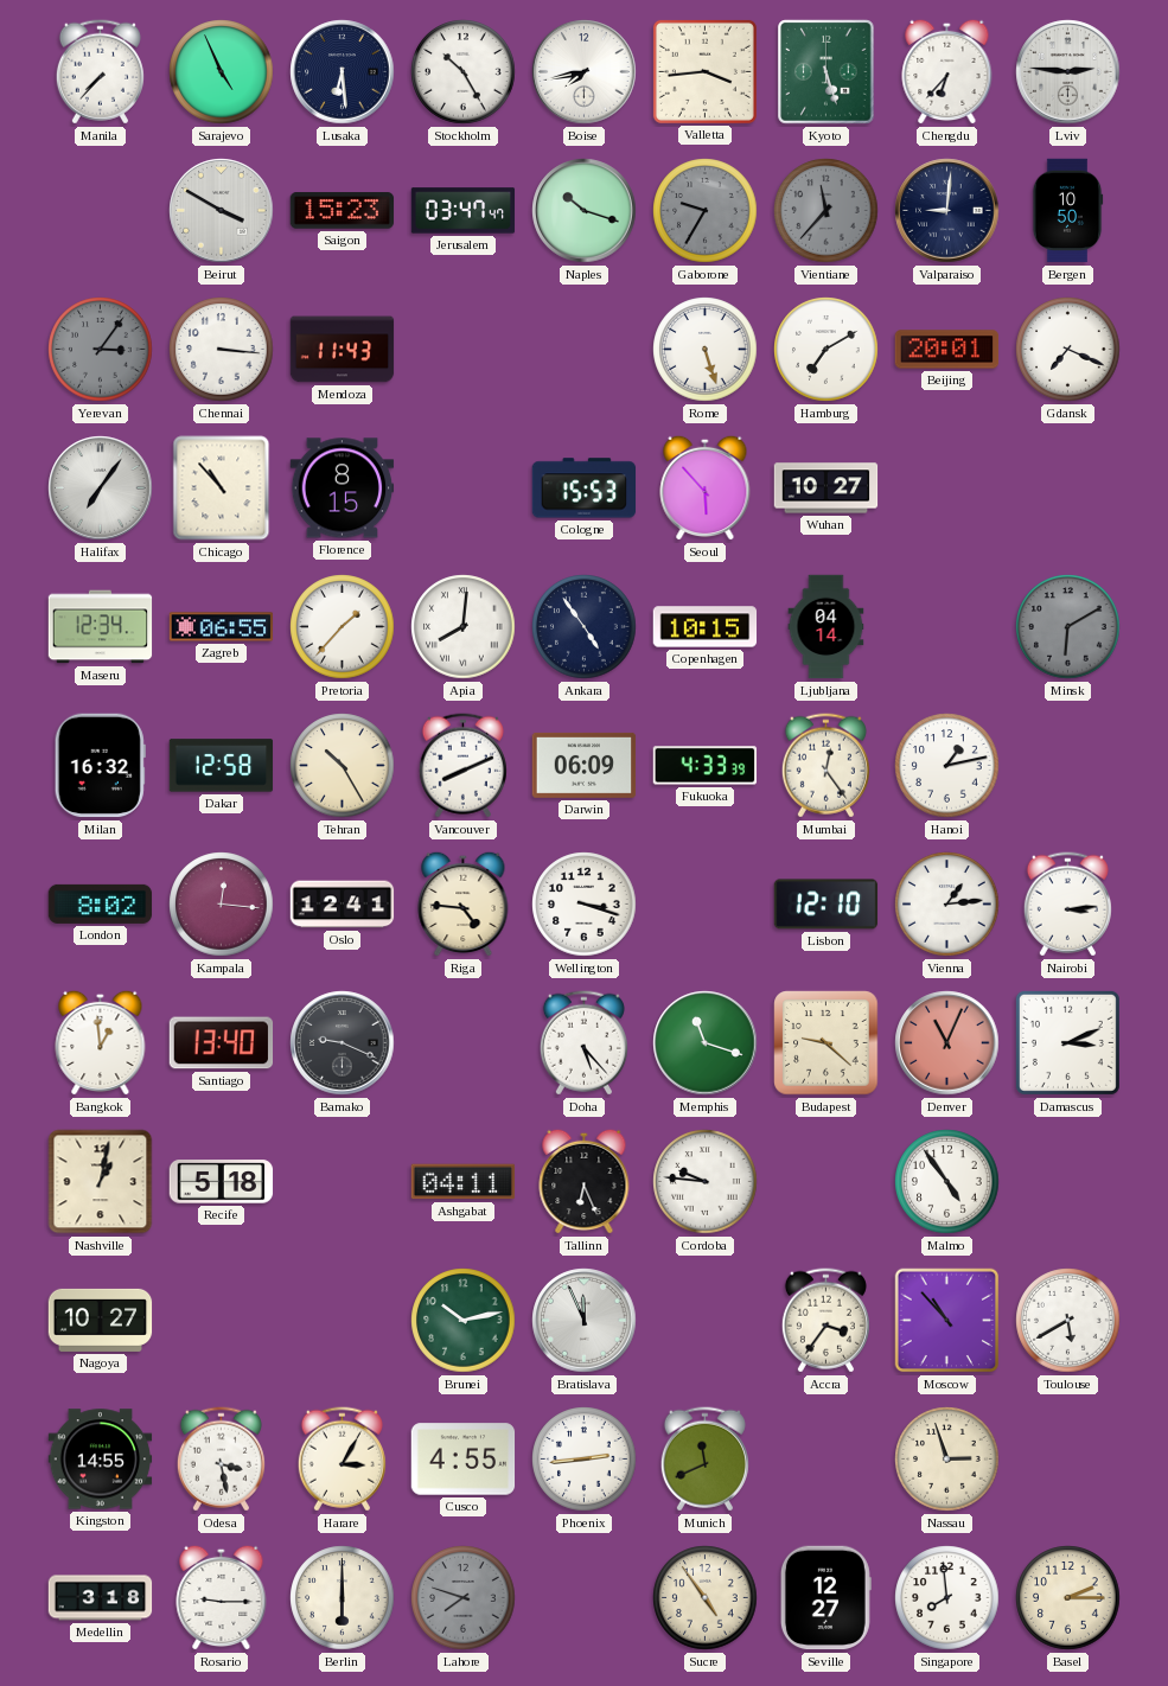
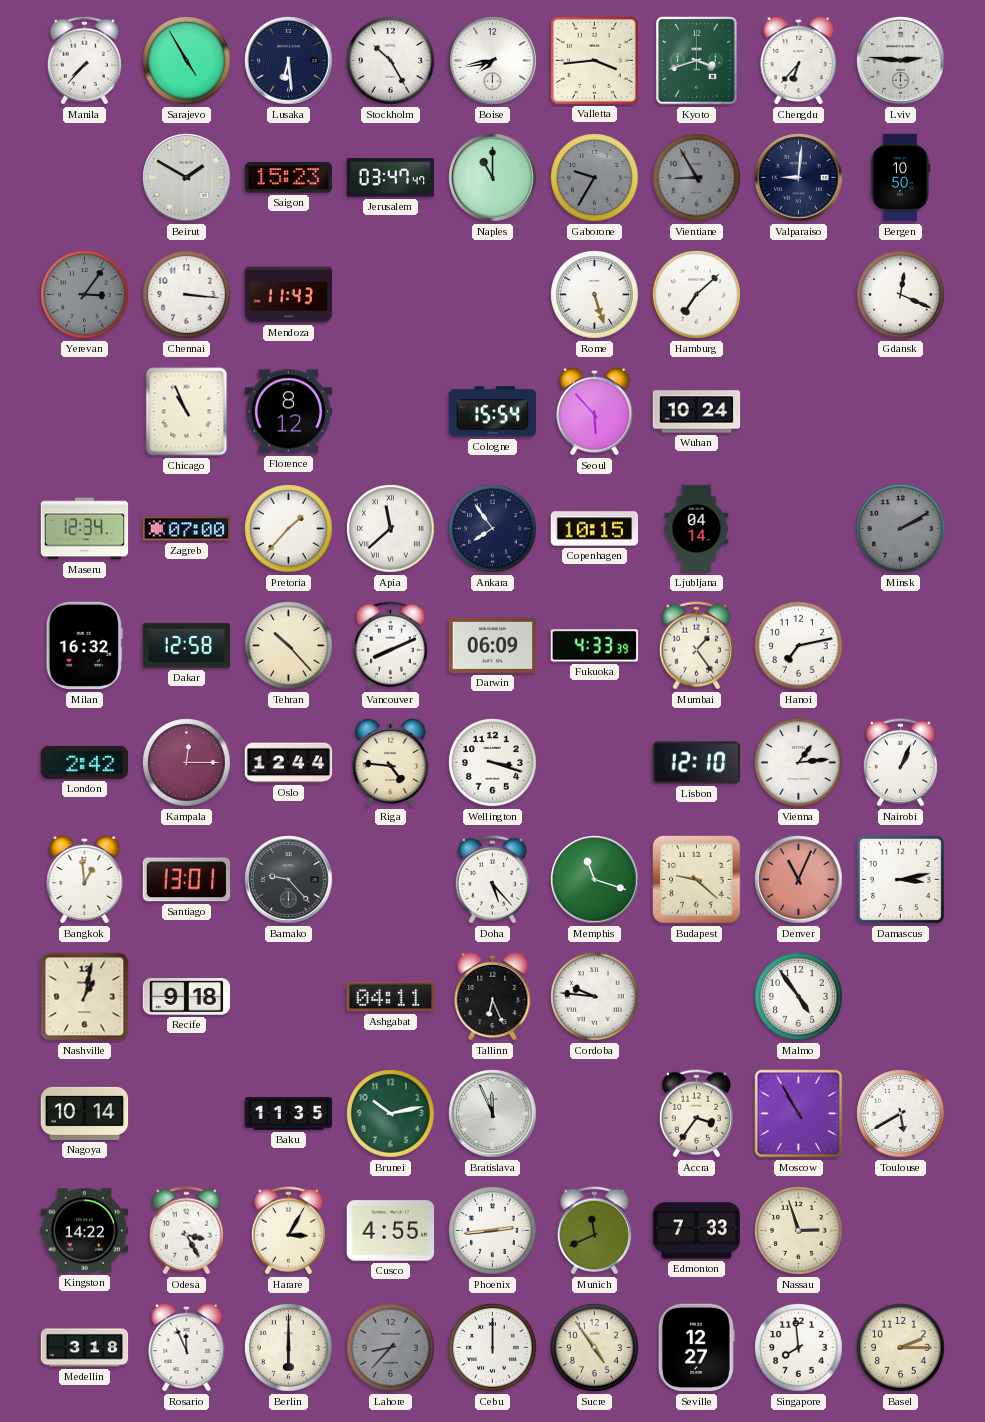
Sarajevo: 4:56 -> 4:55 (187, 61)
Kyoto: 5:27 -> 3:42 (697, 61)
Beirut: 3:50 -> 1:50 (187, 178)
Naples: 10:18 -> 11:00 (493, 178)
Vientiane: 11:37 -> 8:55 (697, 178)
Hamburg: 7:10 -> 7:08 (697, 295)
Beijing: 20:01 -> none (947, 350)
Gdansk: 7:19 -> 12:19 (901, 295)
Halifax: 7:06 -> none (101, 488)
Chicago: 10:53 -> 10:56 (187, 412)
Florence: 8:15 -> 8:12 (289, 412)
Cologne: 15:53 -> 15:54 (493, 412)
Wuhan: 10:27 -> 10:24 (697, 412)
Zagreb: 06:55 -> 07:00 (187, 529)
Apia: 8:01 -> 11:38 (391, 529)
Ankara: 4:54 -> 7:54 (493, 529)
Minsk: 6:10 -> 2:10 (901, 529)
Tehran: 10:25 -> 10:23 (289, 646)
Mumbai: 12:24 -> 1:24 (696, 646)
Hanoi: 1:13 -> 7:13 (799, 646)
London: 8:02 -> 2:42 (85, 762)
Kampala: 12:16 -> 12:15 (187, 763)
Oslo: 12:41 -> 12:44 (289, 763)
Nairobi: 3:14 -> 1:04 (900, 763)
Santiago: 13:40 -> 13:01 (187, 880)
Bamako: 9:19 -> 9:23 (289, 880)
Damascus: 3:11 -> 3:13 (900, 879)
Recife: 5:18 -> 9:18 (187, 997)
Nagoya: 10:27 -> 10:14 (85, 1113)
Baku: none -> 11:35 (289, 1114)
Moscow: 10:53 -> 10:55 (799, 1114)
Kingston: 14:55 -> 14:22 (85, 1231)
Odesa: 3:28 -> 3:25 (186, 1231)
Edmonton: none -> 7:33 (697, 1231)
Rosario: 9:15 -> 11:56 (187, 1347)
Lahore: 7:48 -> 8:37 (391, 1348)
Cebu: none -> 12:00 (493, 1348)
